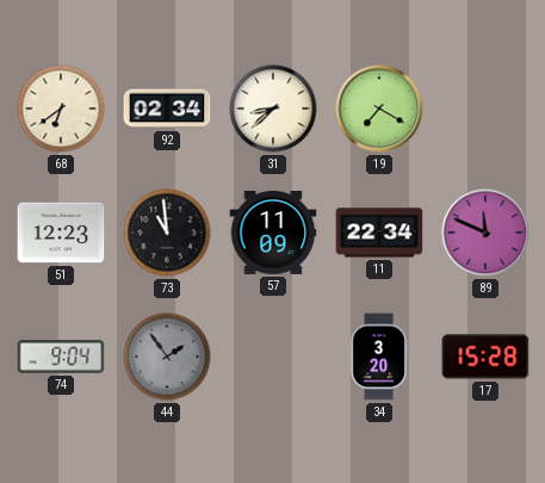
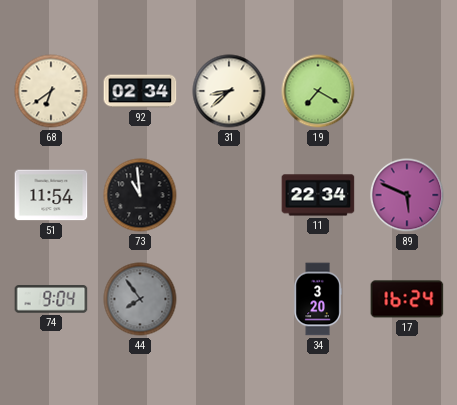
51: 12:23 -> 11:54 (51, 195)
57: 11:09 -> none (273, 233)
89: 11:49 -> 5:49 (407, 195)
44: 1:54 -> 7:54 (140, 299)
17: 15:28 -> 16:24 (407, 299)
